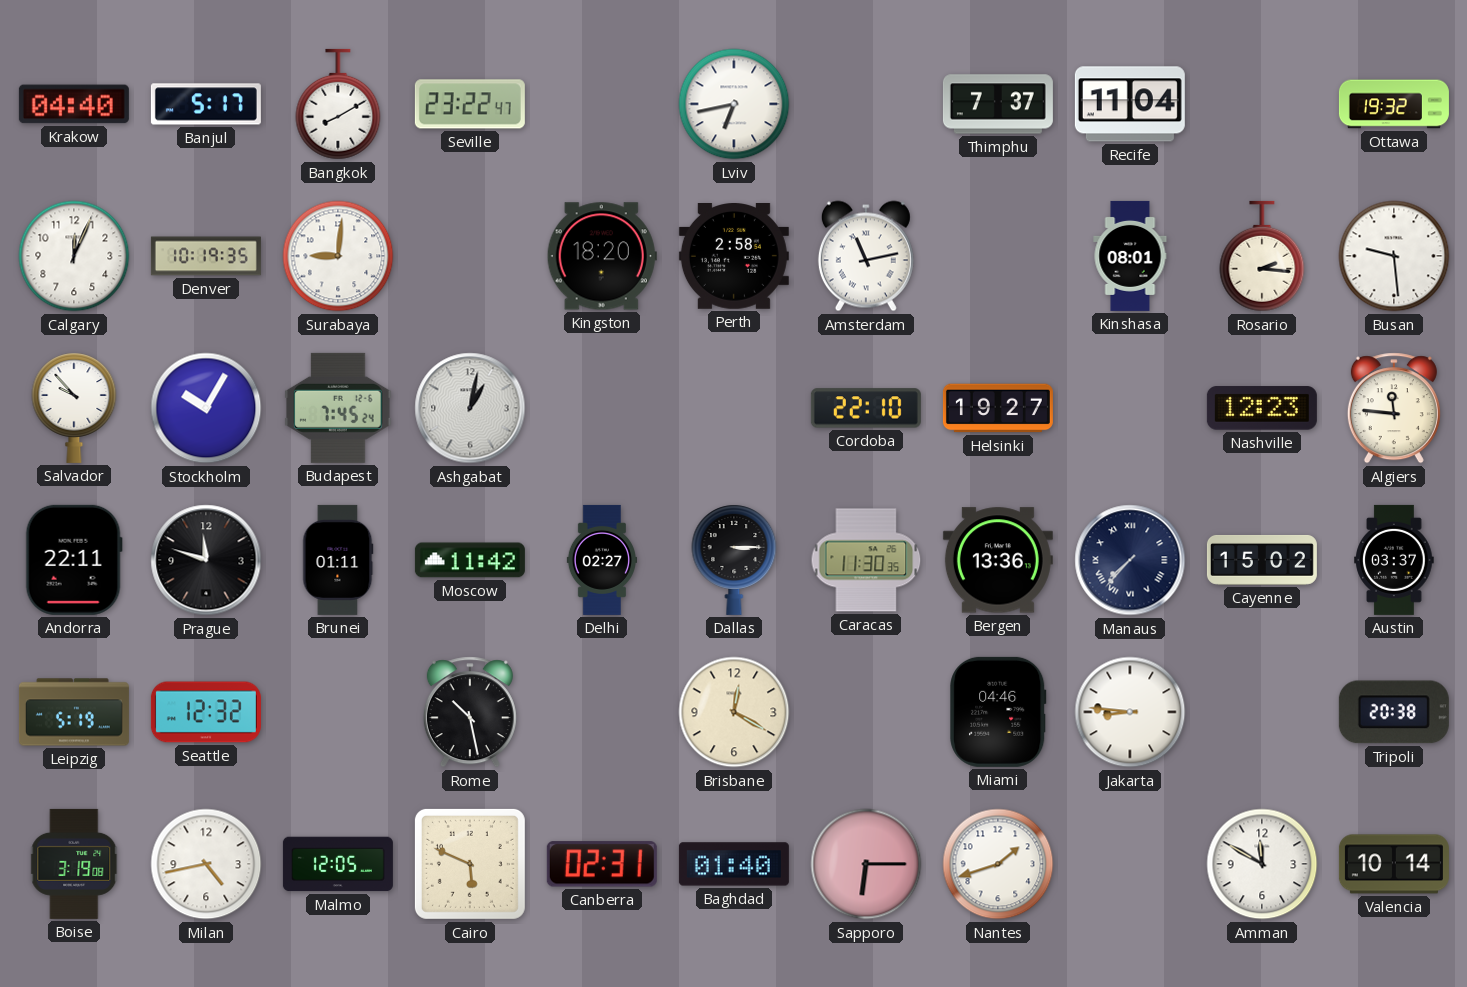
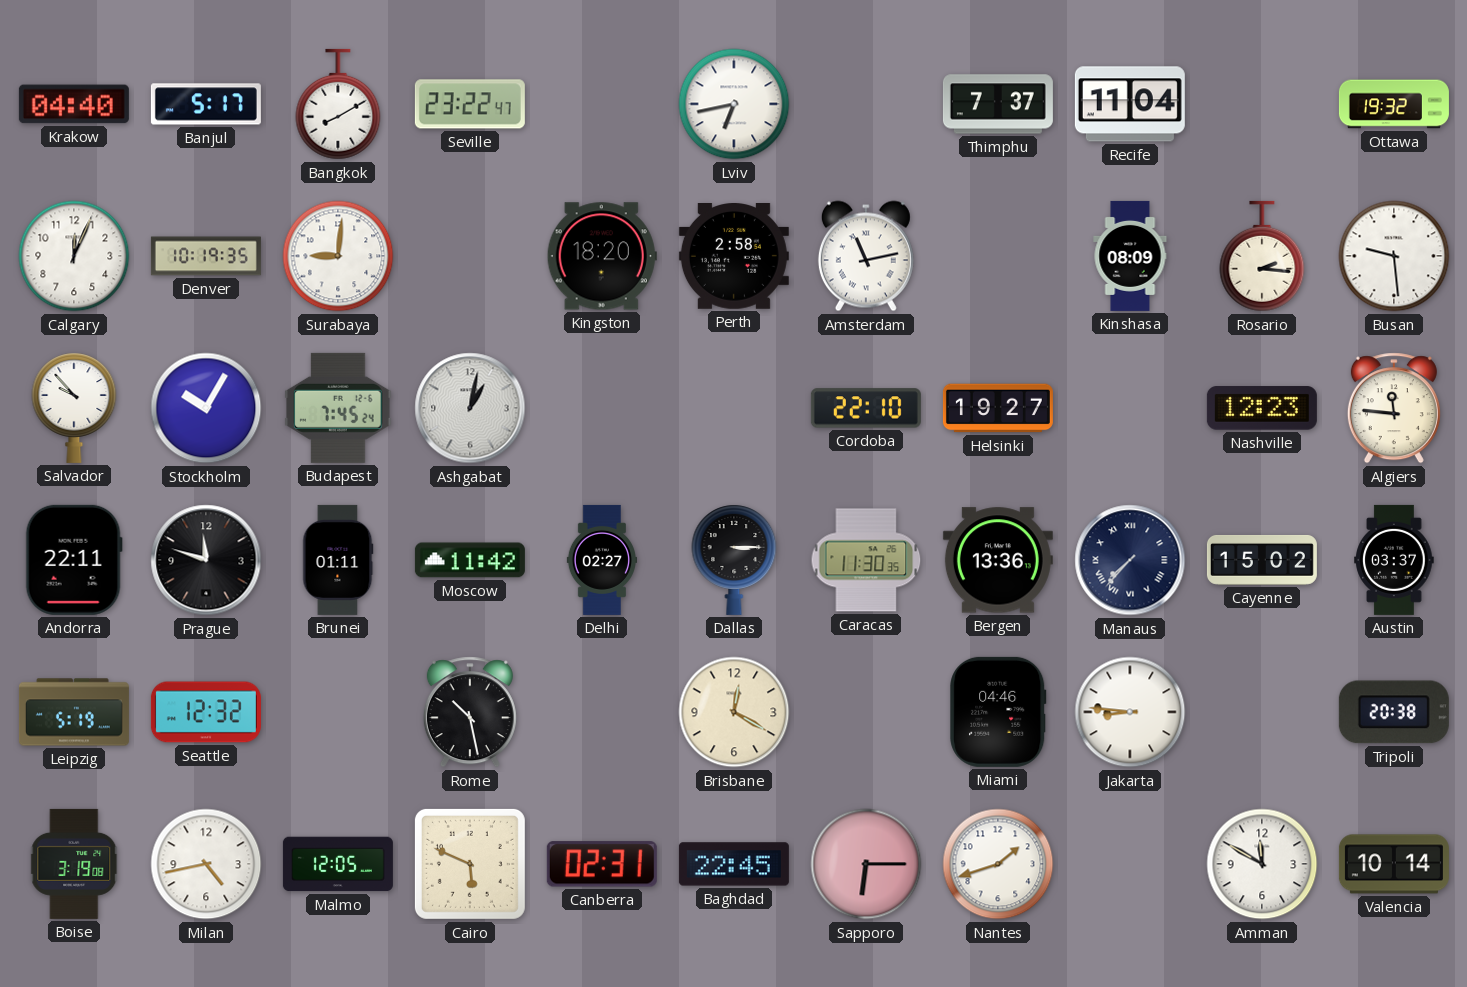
Kinshasa: 08:01 -> 08:09 (1130, 256)
Baghdad: 01:40 -> 22:45 (734, 864)
